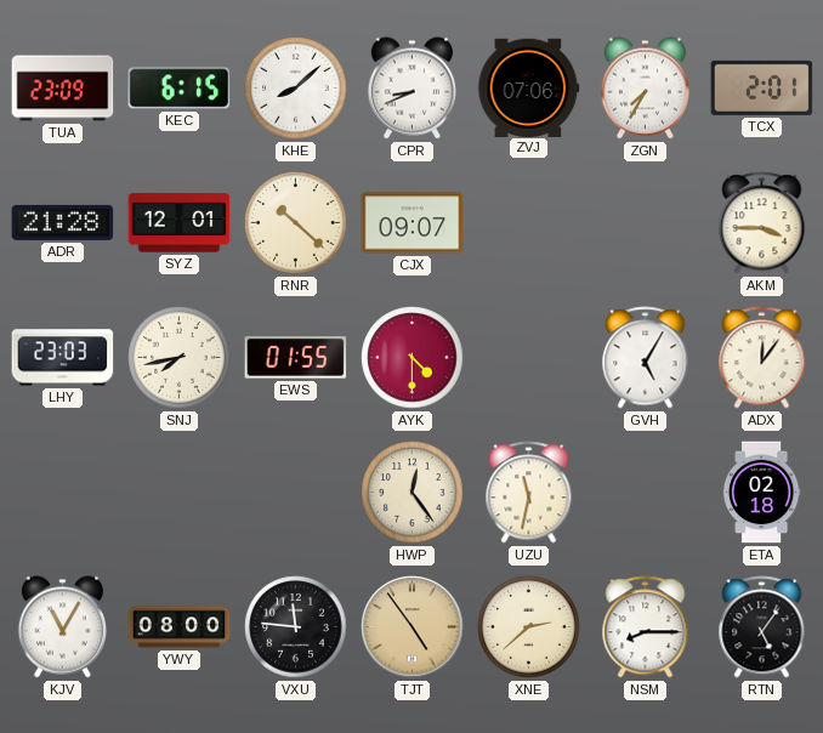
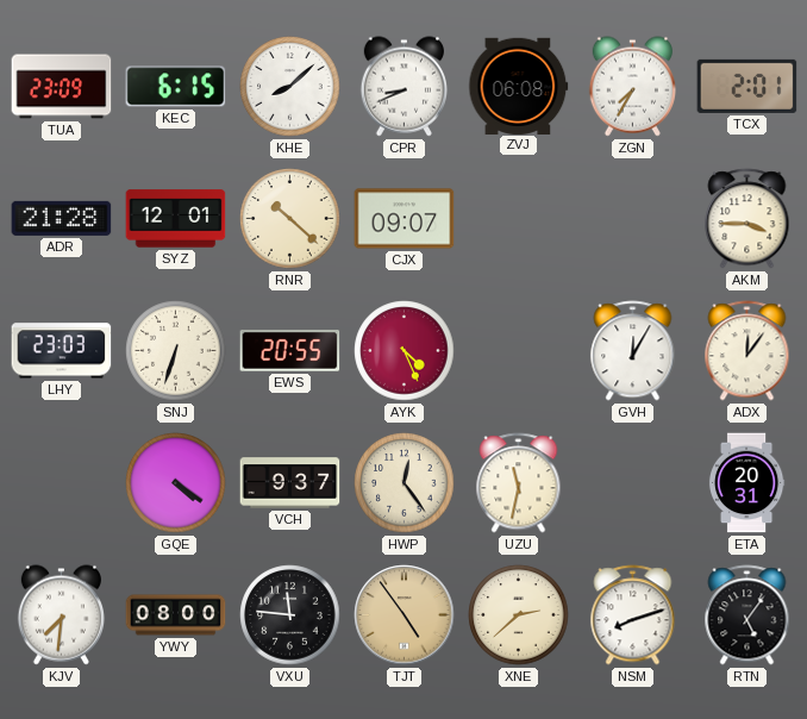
ZVJ: 07:06 -> 06:08 (519, 86)
SNJ: 7:43 -> 6:33 (176, 351)
EWS: 01:55 -> 20:55 (290, 351)
AYK: 4:30 -> 4:26 (405, 351)
GVH: 5:05 -> 12:05 (633, 351)
GQE: none -> 4:21 (176, 483)
VCH: none -> 9:37 (290, 483)
ETA: 02:18 -> 20:31 (746, 483)
KJV: 11:05 -> 7:31 (61, 615)
NSM: 8:15 -> 8:12 (633, 615)
